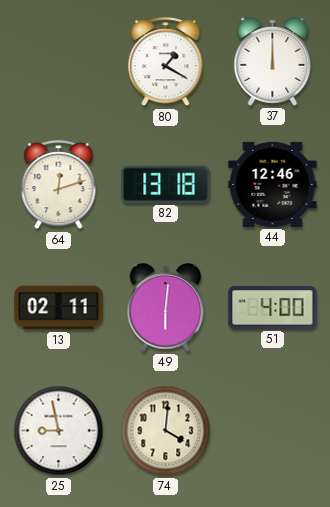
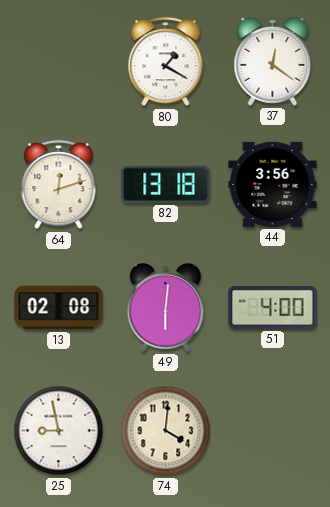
37: 12:00 -> 12:21 (273, 62)
44: 12:46 -> 3:56 (273, 184)
13: 02:11 -> 02:08 (59, 308)
